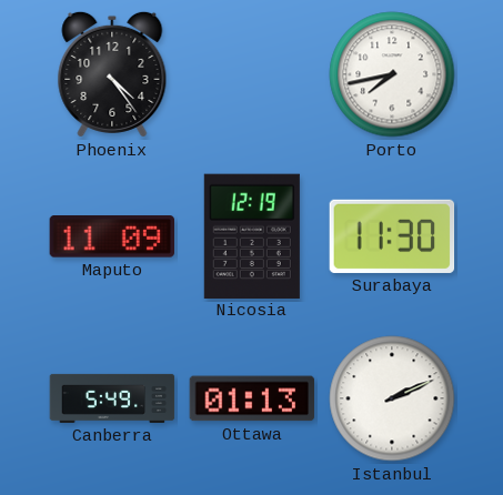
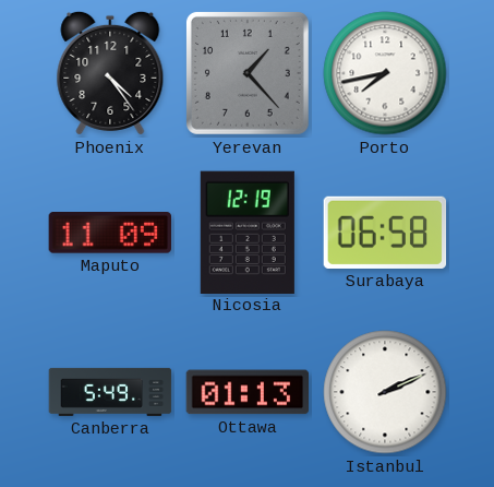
Yerevan: none -> 1:23 (248, 73)
Surabaya: 11:30 -> 06:58 (385, 233)
